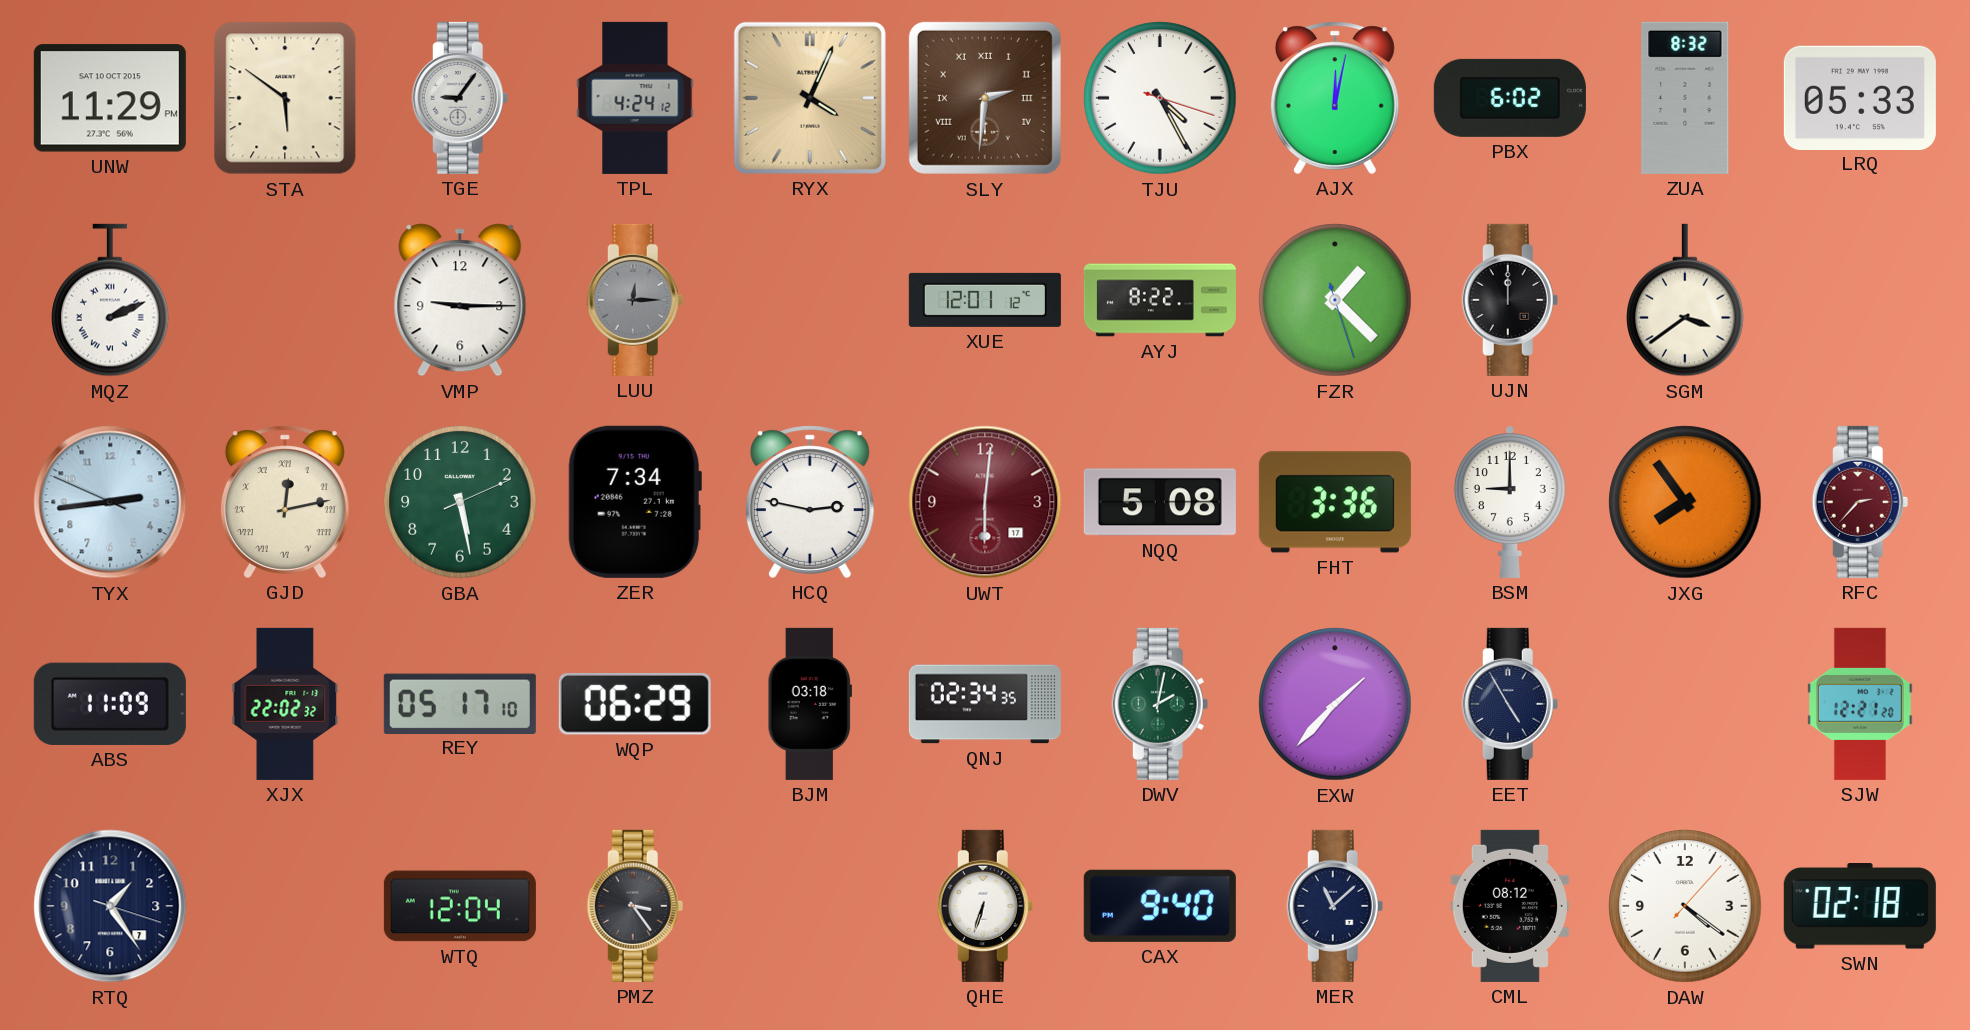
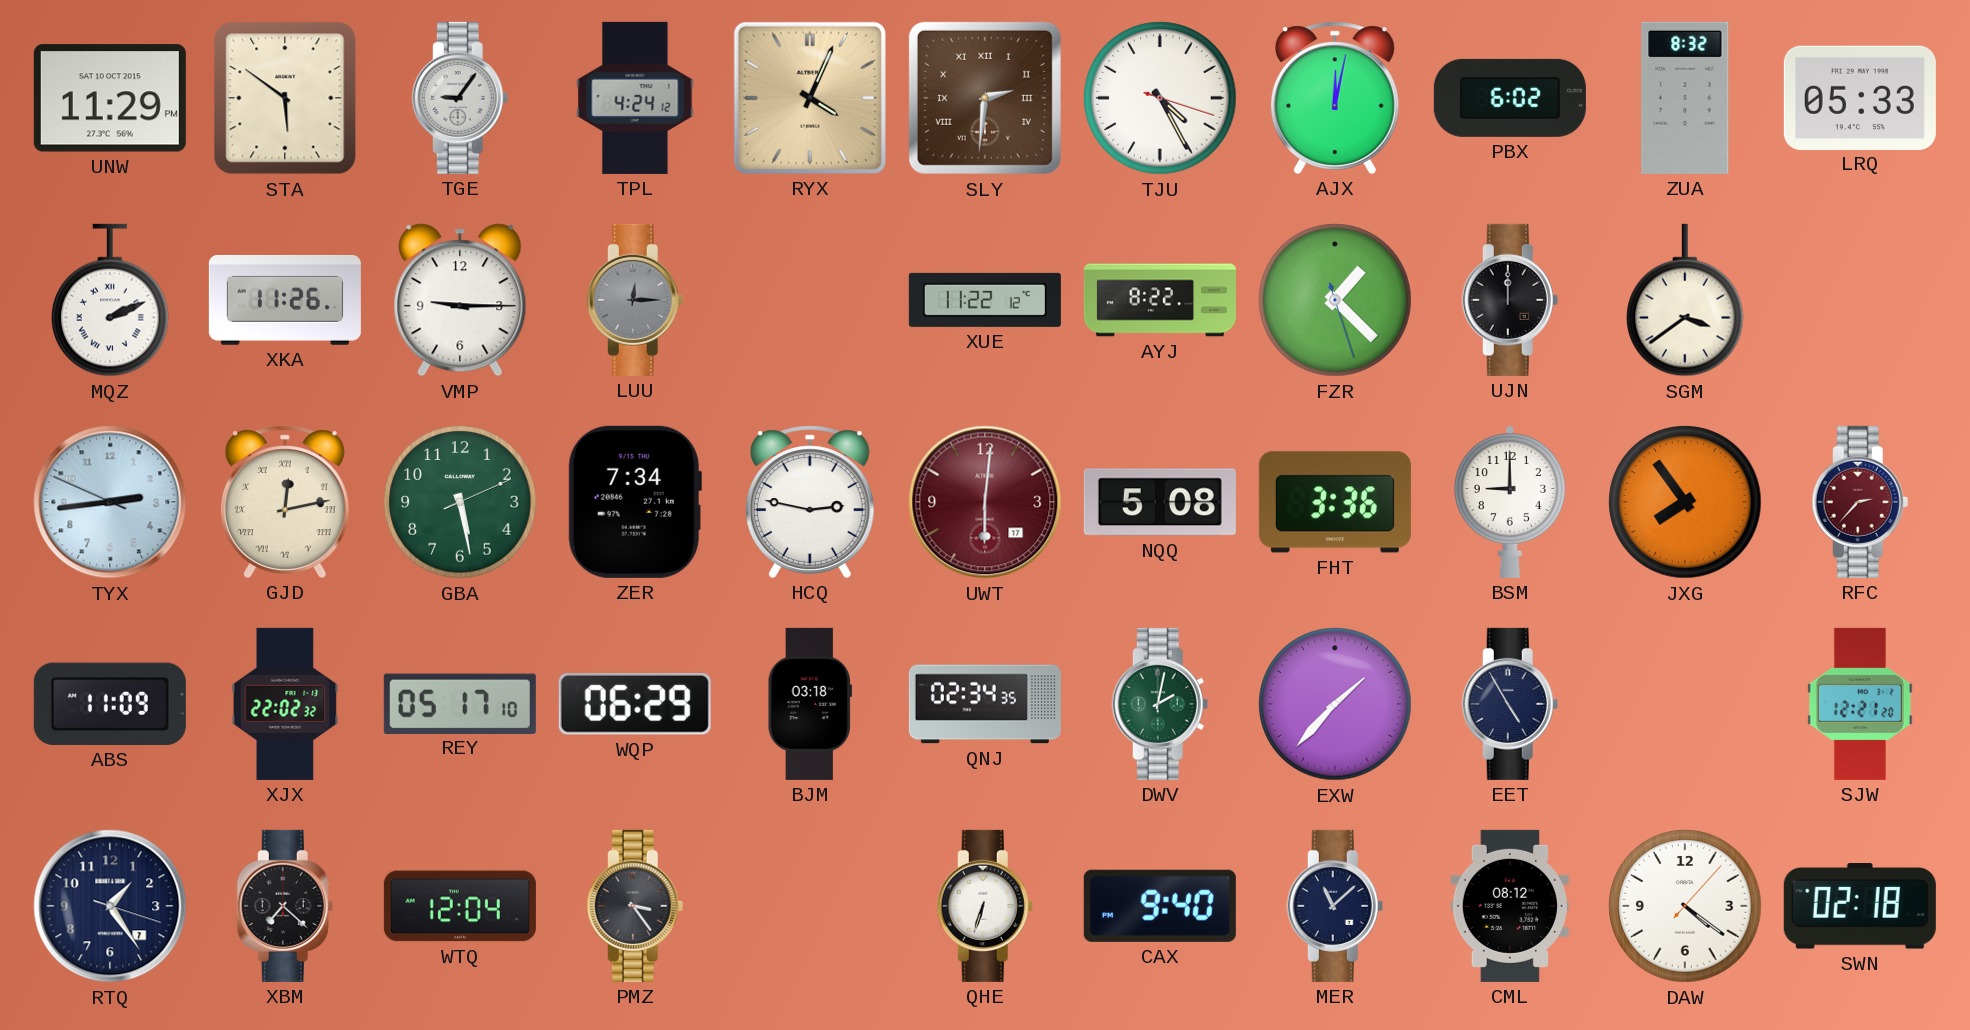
XKA: none -> 11:26 (285, 300)
XUE: 12:01 -> 11:22 (985, 300)
XBM: none -> 7:22 (285, 906)
